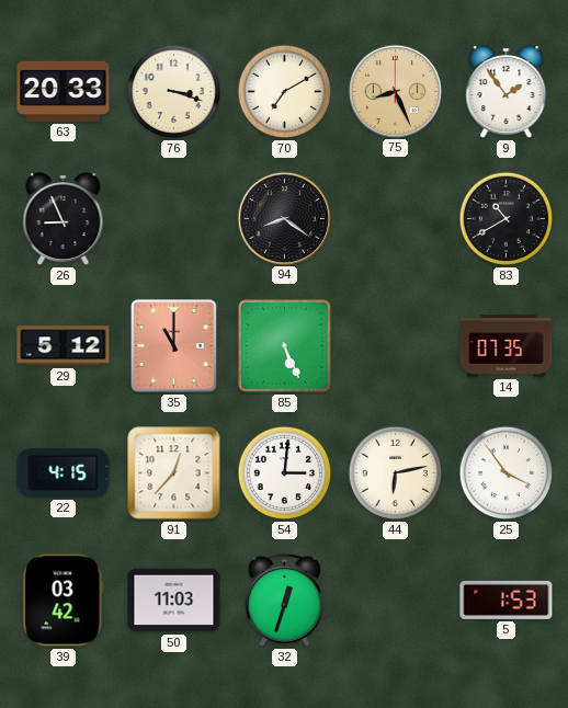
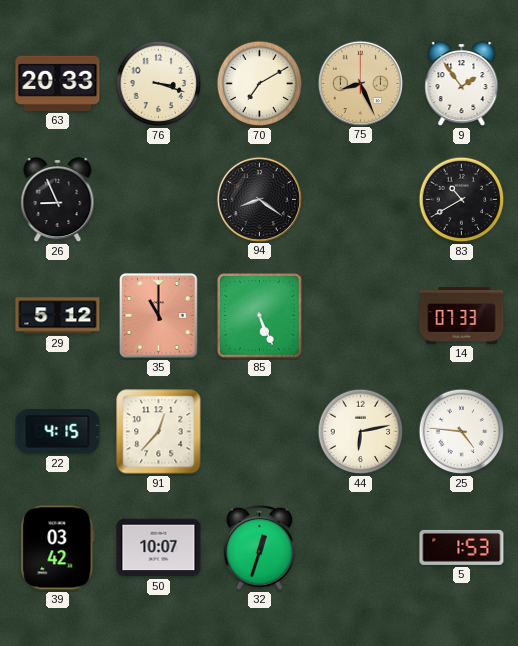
14: 07:35 -> 07:33 (462, 316)
54: 3:01 -> none (285, 473)
25: 3:54 -> 4:46 (462, 432)
50: 11:03 -> 10:07 (159, 548)
